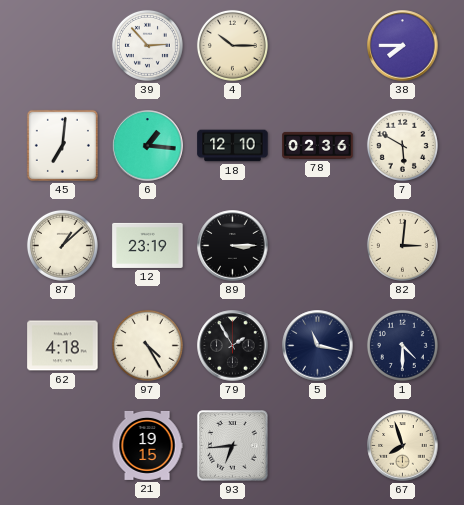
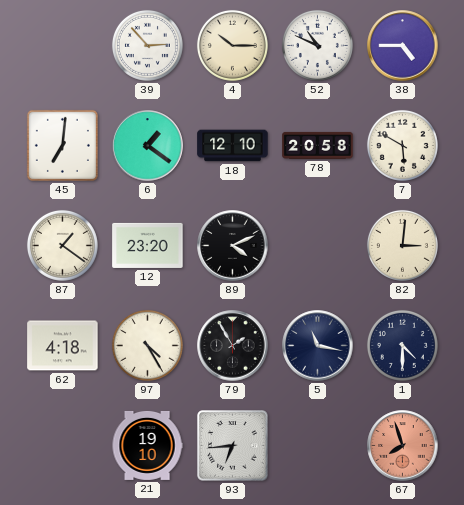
52: none -> 10:49 (317, 45)
38: 7:45 -> 4:45 (403, 46)
6: 1:16 -> 1:21 (148, 146)
78: 02:36 -> 20:58 (318, 145)
87: 1:08 -> 1:21 (62, 245)
12: 23:19 -> 23:20 (148, 245)
89: 3:15 -> 4:11 (233, 246)
21: 19:15 -> 19:10 (147, 445)
67 dial: cream -> salmon (403, 446)
